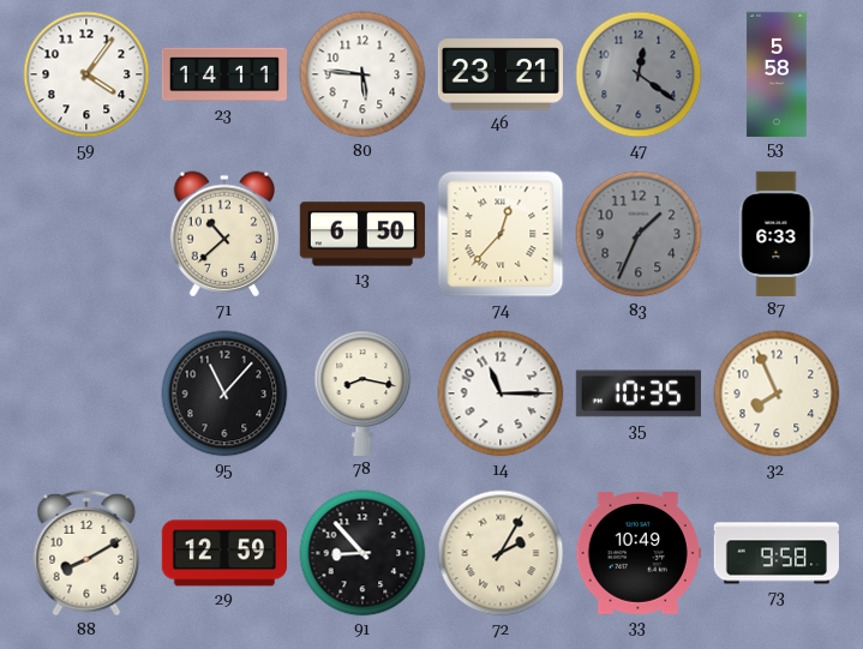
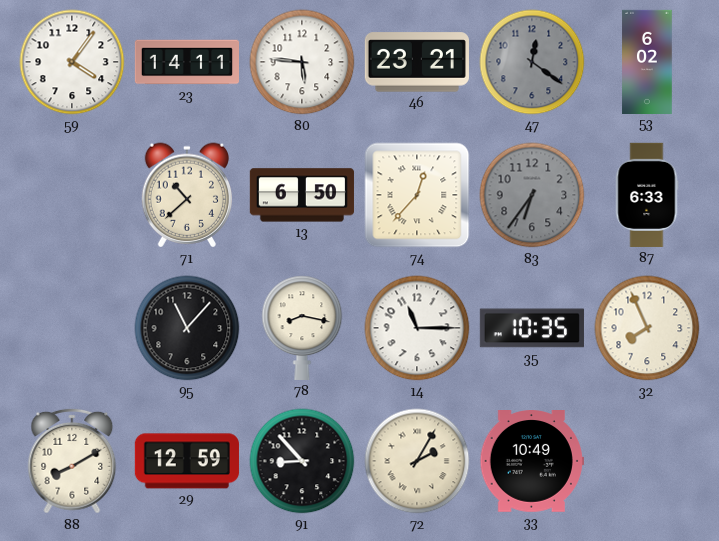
53: 5:58 -> 6:02 (647, 61)
83: 1:34 -> 6:36 (532, 195)
73: 9:58 -> none (777, 553)
